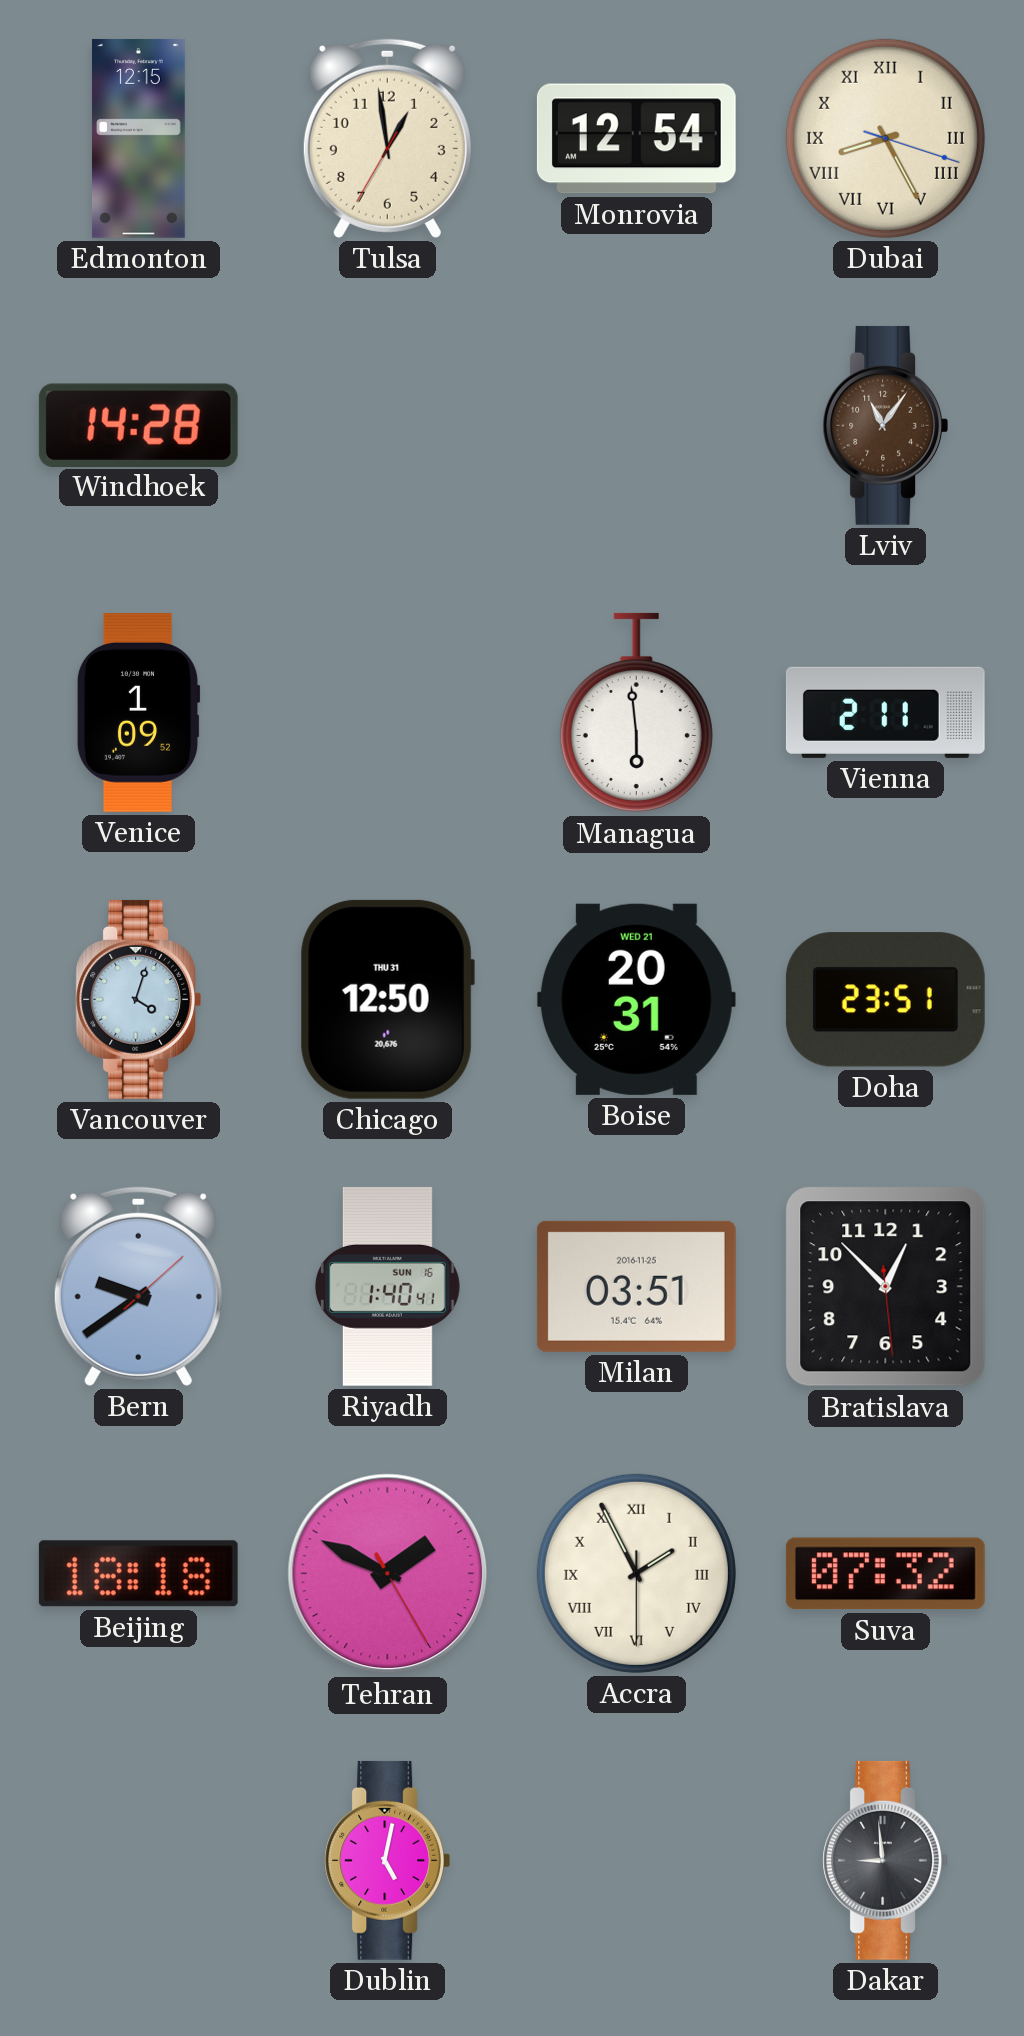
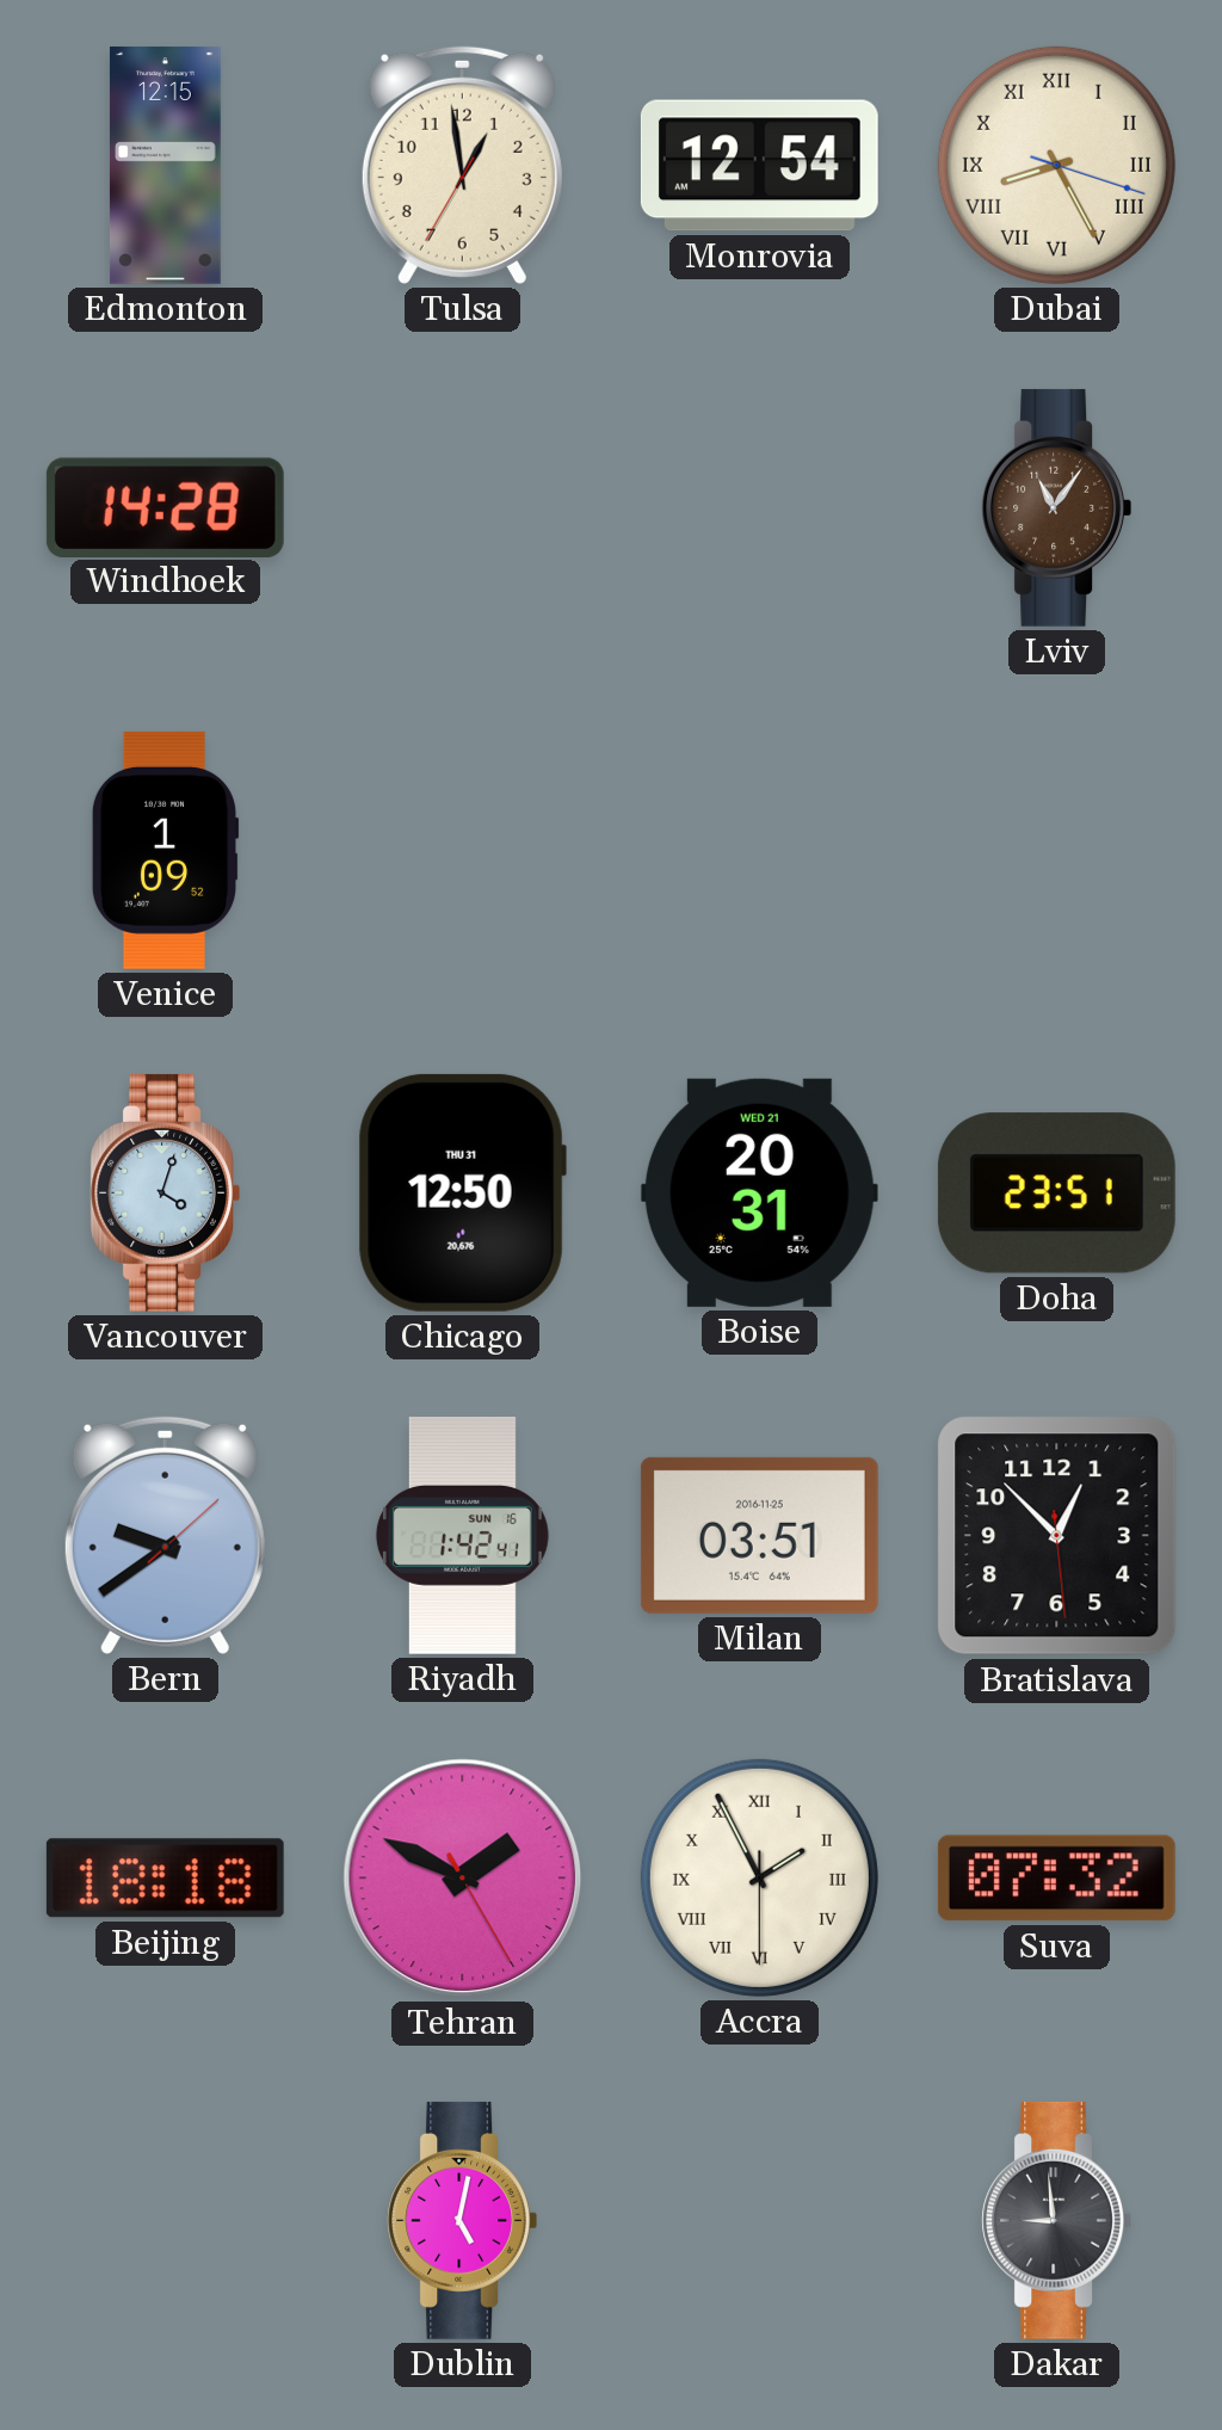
Managua: 5:59 -> none (636, 713)
Vienna: 2:11 -> none (885, 712)
Riyadh: 1:40 -> 1:42 (462, 1535)
